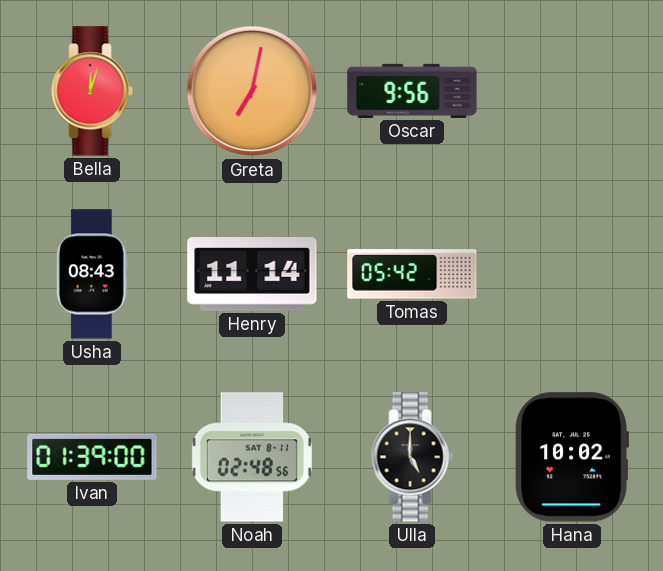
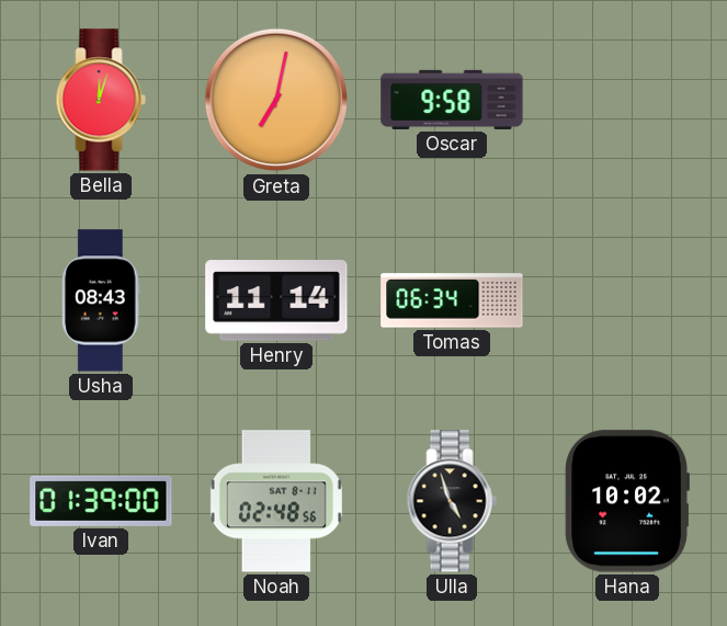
Oscar: 9:56 -> 9:58 (452, 100)
Tomas: 05:42 -> 06:34 (452, 300)
Ulla: 5:00 -> 4:57 (452, 501)
